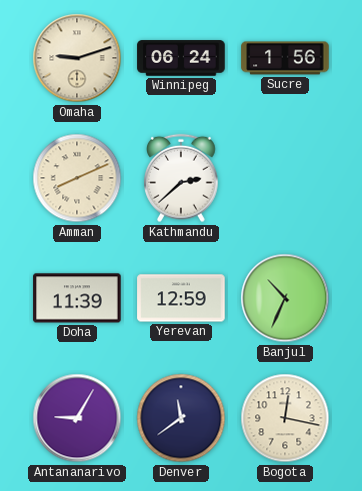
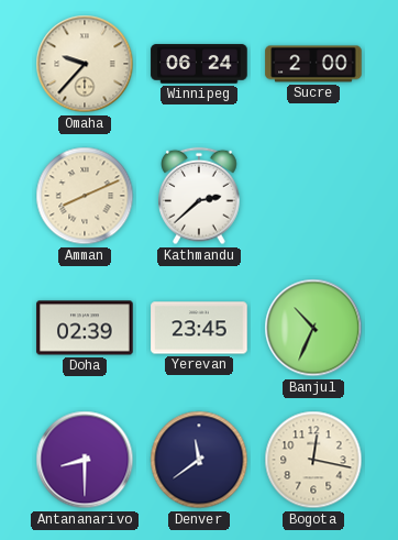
Omaha: 9:12 -> 9:37 (85, 64)
Sucre: 1:56 -> 2:00 (313, 64)
Doha: 11:39 -> 02:39 (85, 328)
Yerevan: 12:59 -> 23:45 (199, 328)
Antananarivo: 9:05 -> 8:30 (85, 460)
